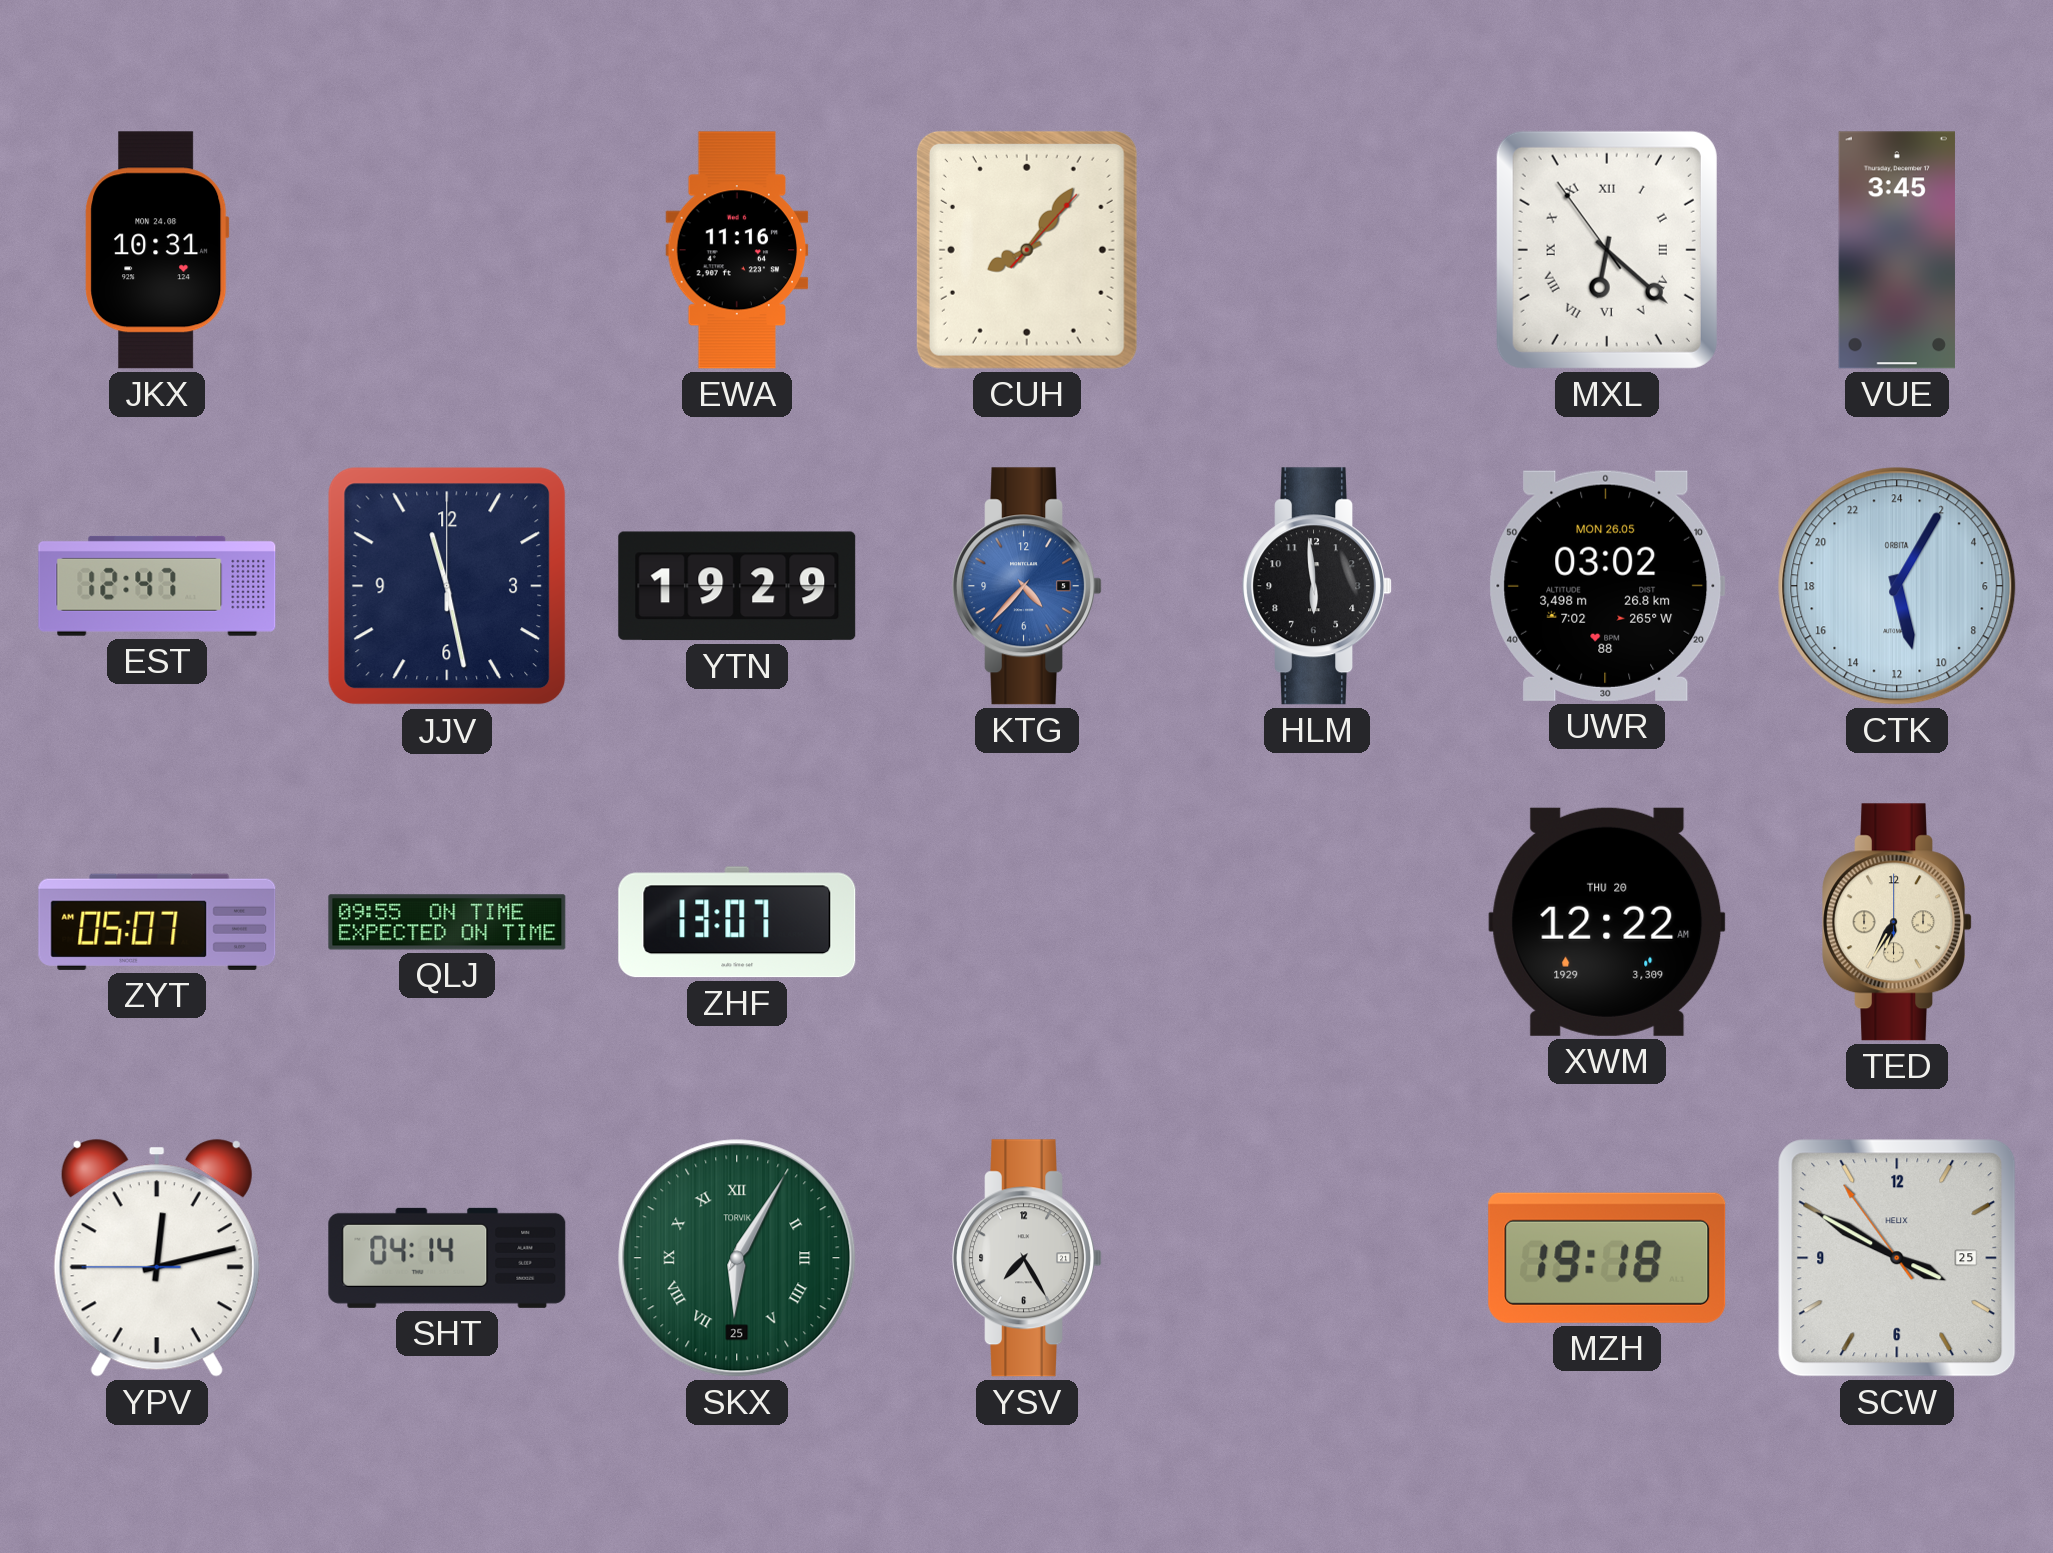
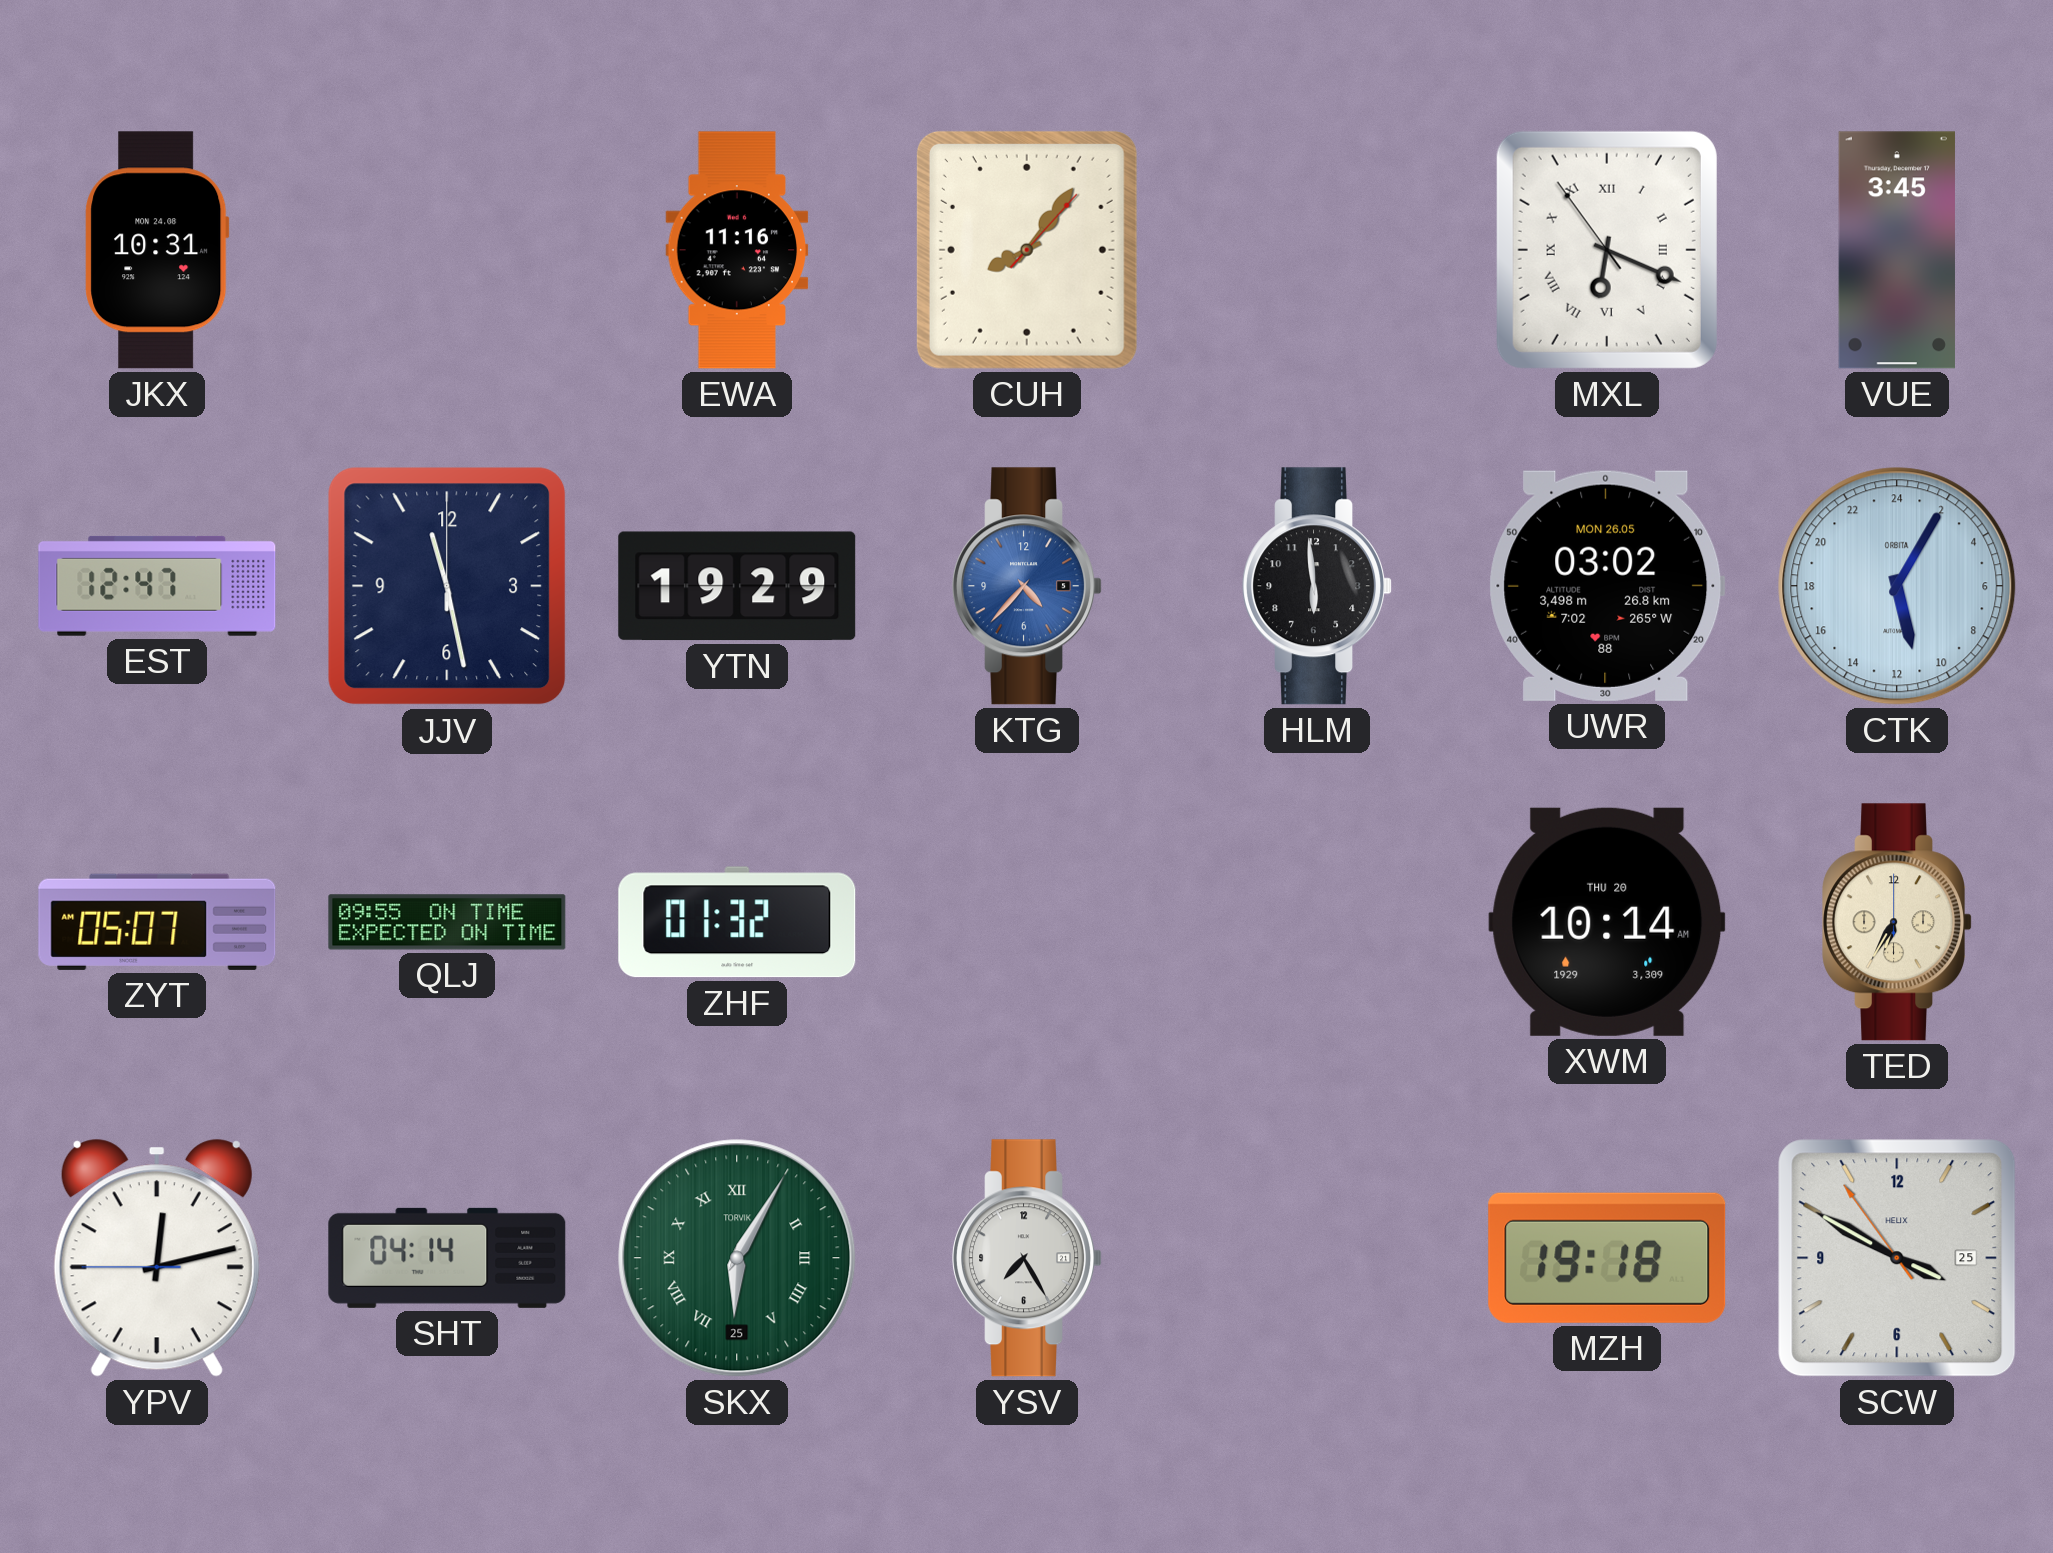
MXL: 6:21 -> 6:18 (1607, 250)
ZHF: 13:07 -> 01:32 (737, 922)
XWM: 12:22 -> 10:14 (1607, 922)
